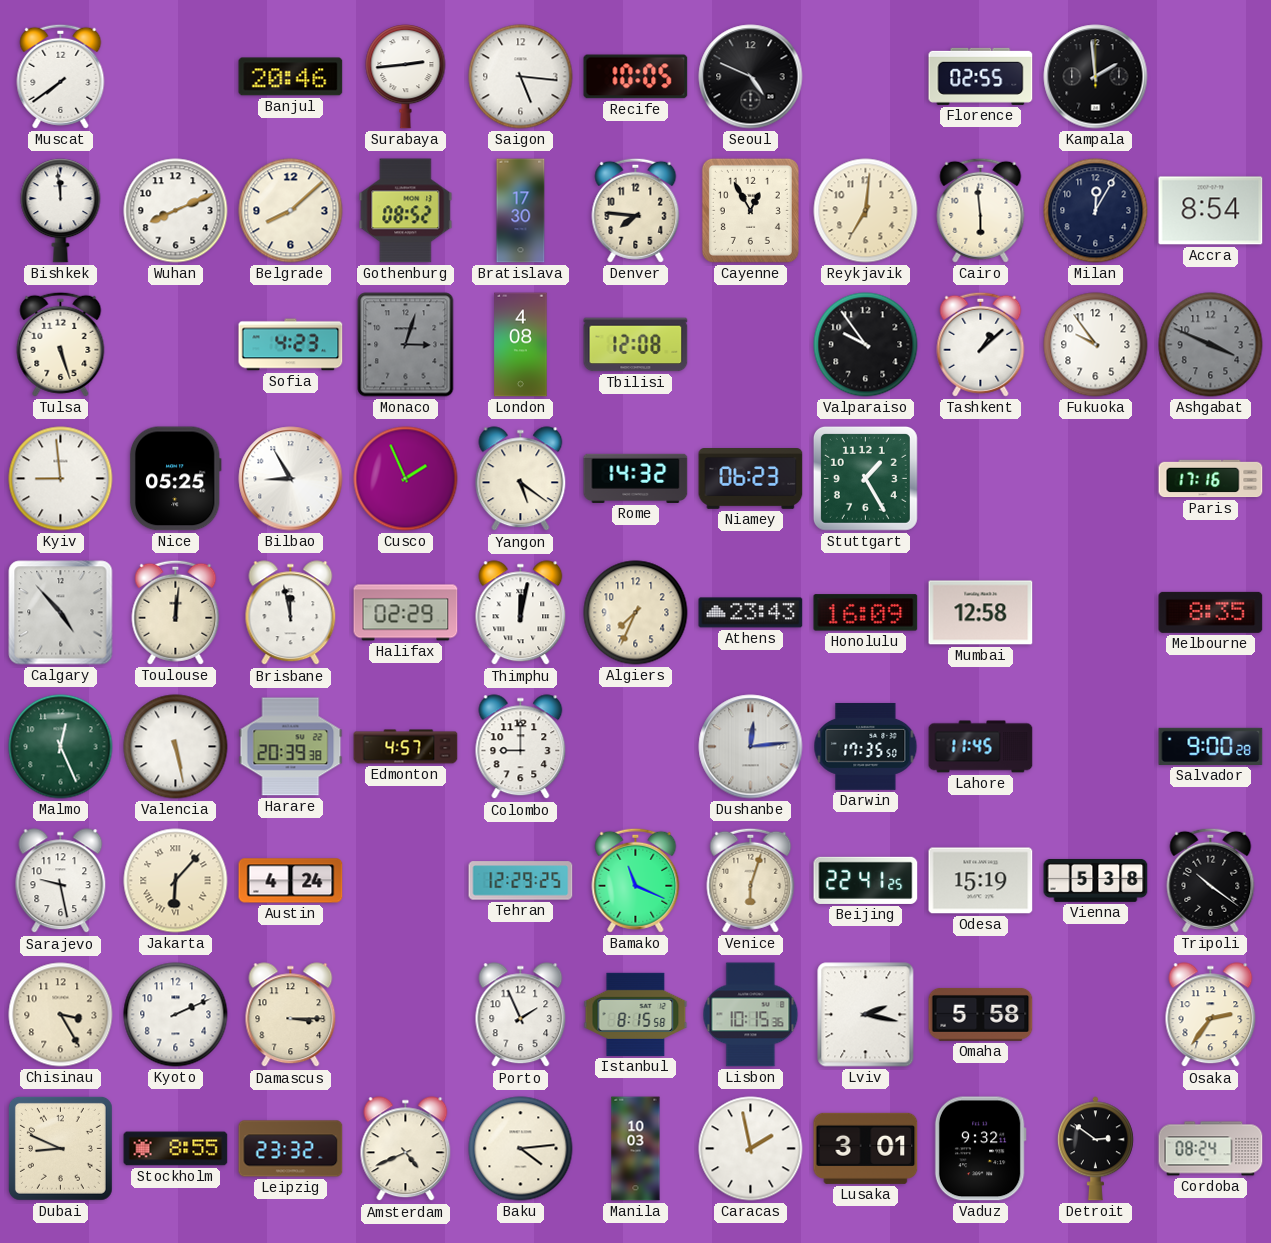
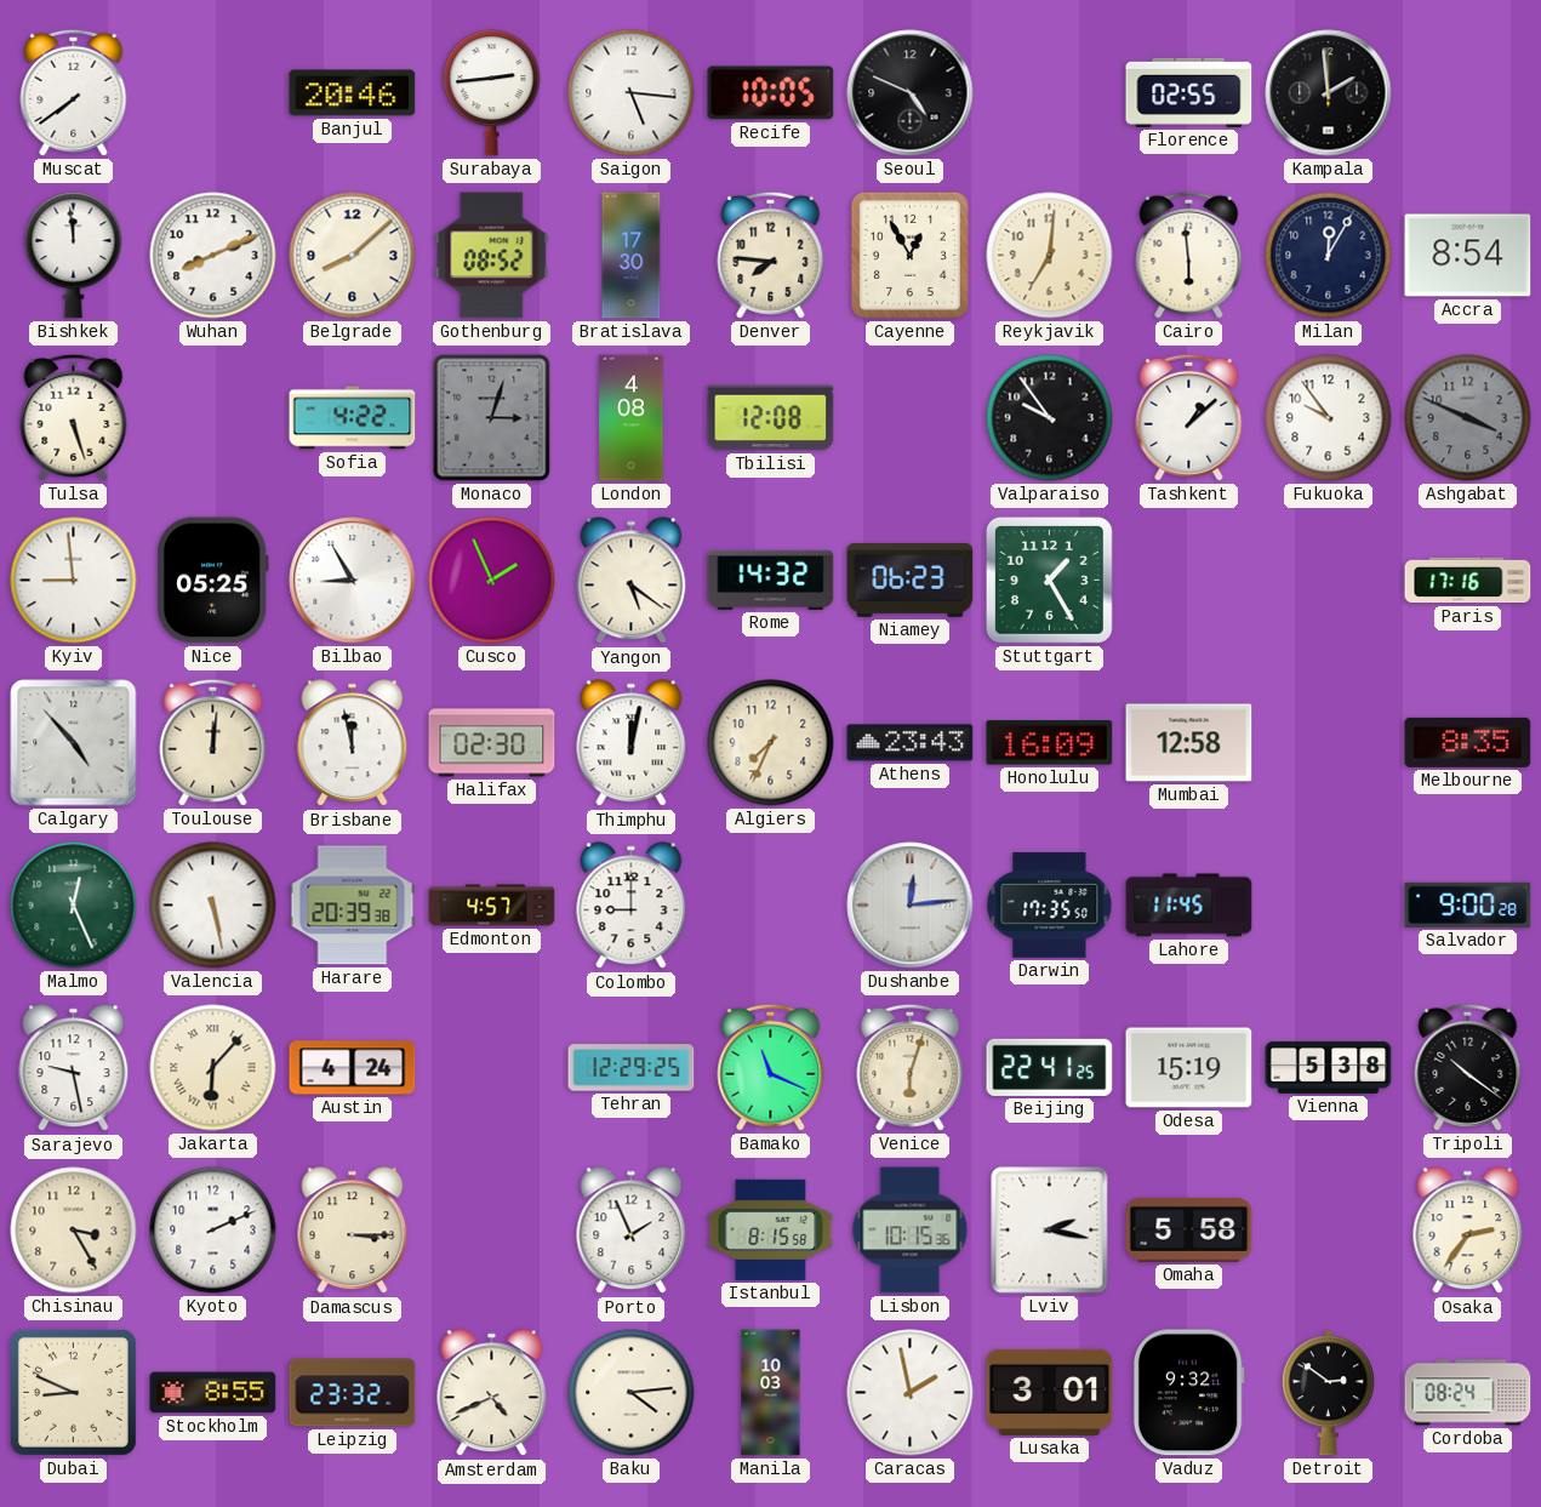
Sofia: 4:23 -> 4:22 (353, 418)
Halifax: 02:29 -> 02:30 (492, 743)
